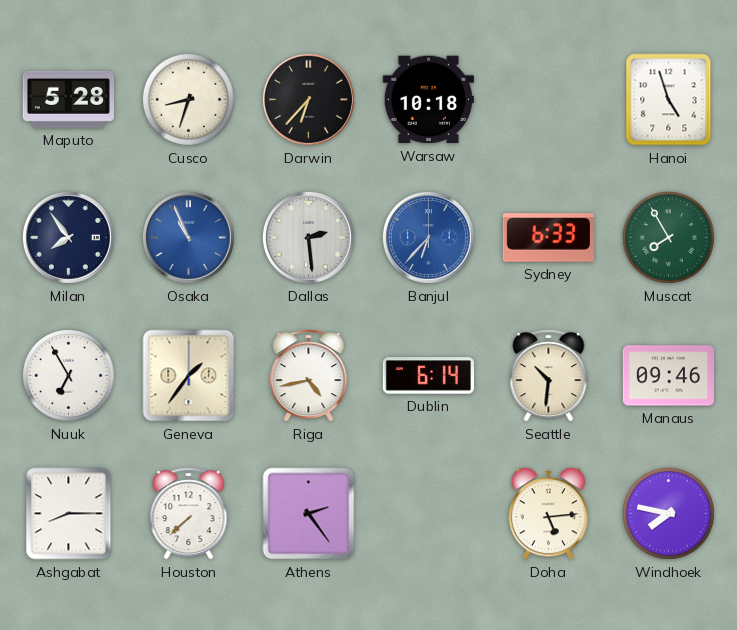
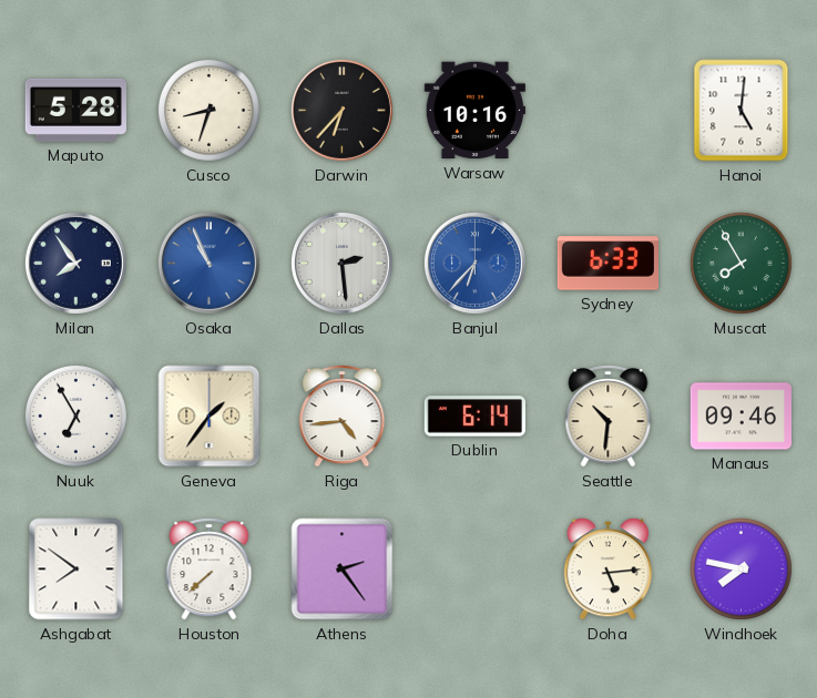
Warsaw: 10:18 -> 10:16 (474, 111)
Hanoi: 4:57 -> 5:01 (742, 111)
Riga: 4:43 -> 4:44 (343, 417)
Ashgabat: 8:15 -> 7:51 (76, 569)
